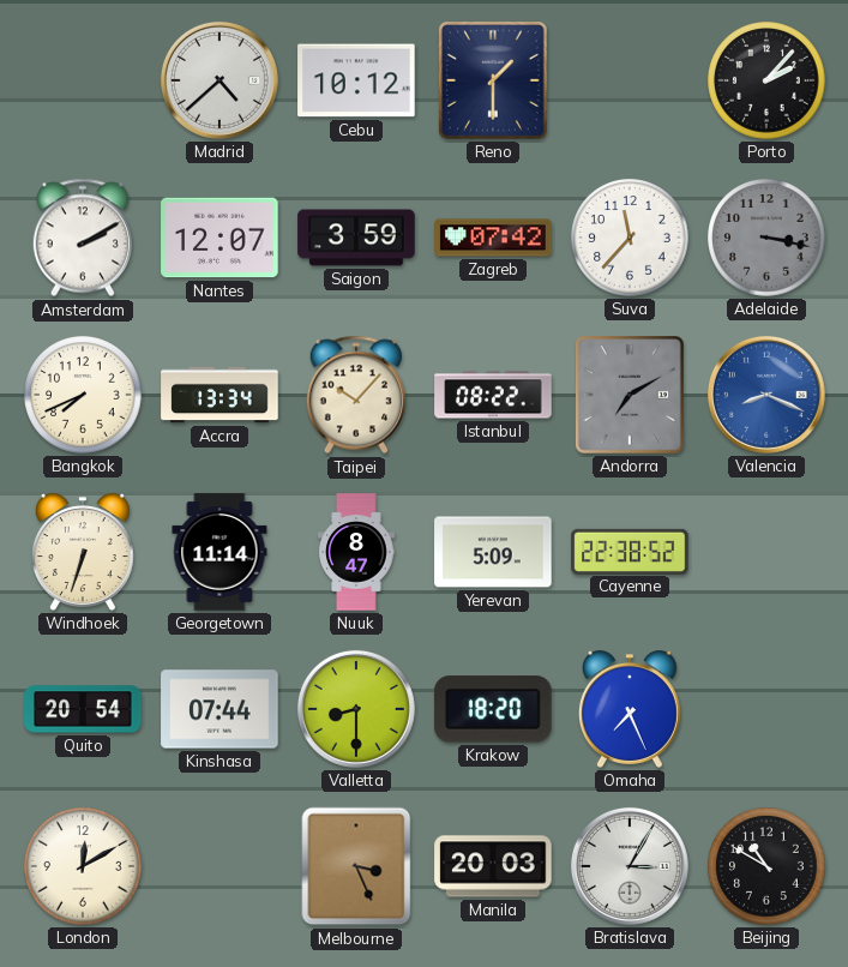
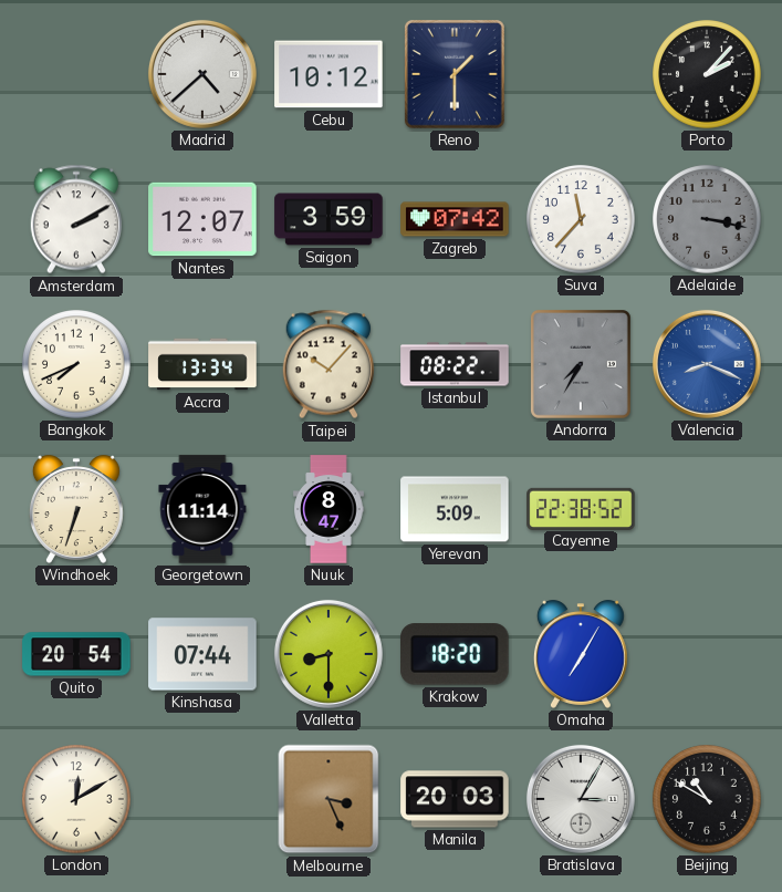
Andorra: 7:10 -> 7:35 (581, 365)
Omaha: 7:26 -> 7:05 (581, 654)
